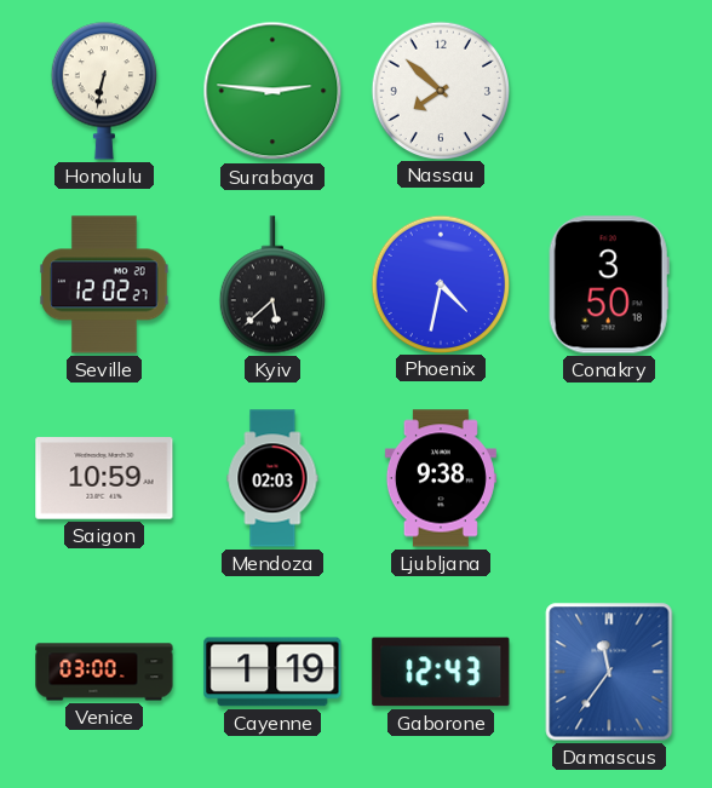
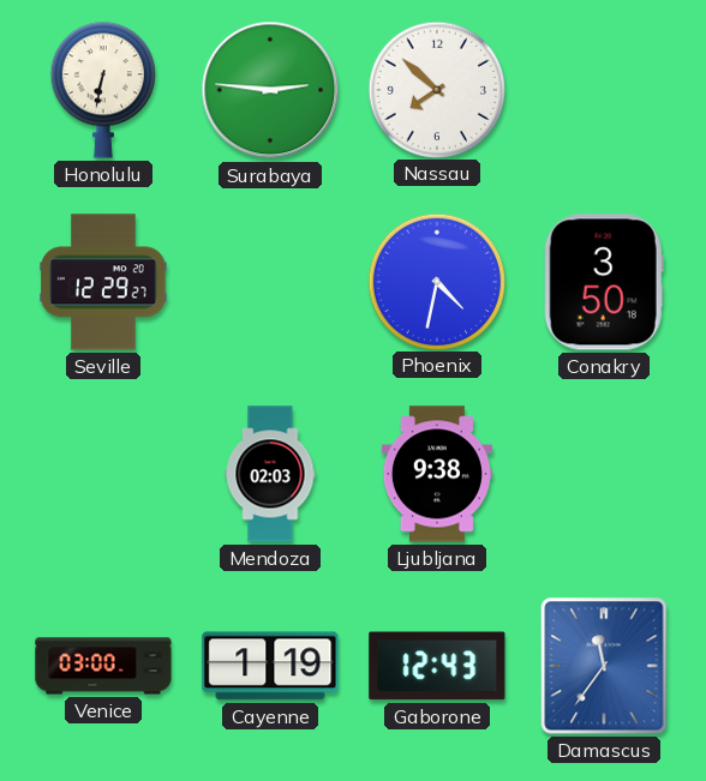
Seville: 12:02 -> 12:29 (103, 282)
Kyiv: 5:38 -> none (272, 284)
Saigon: 10:59 -> none (104, 478)
